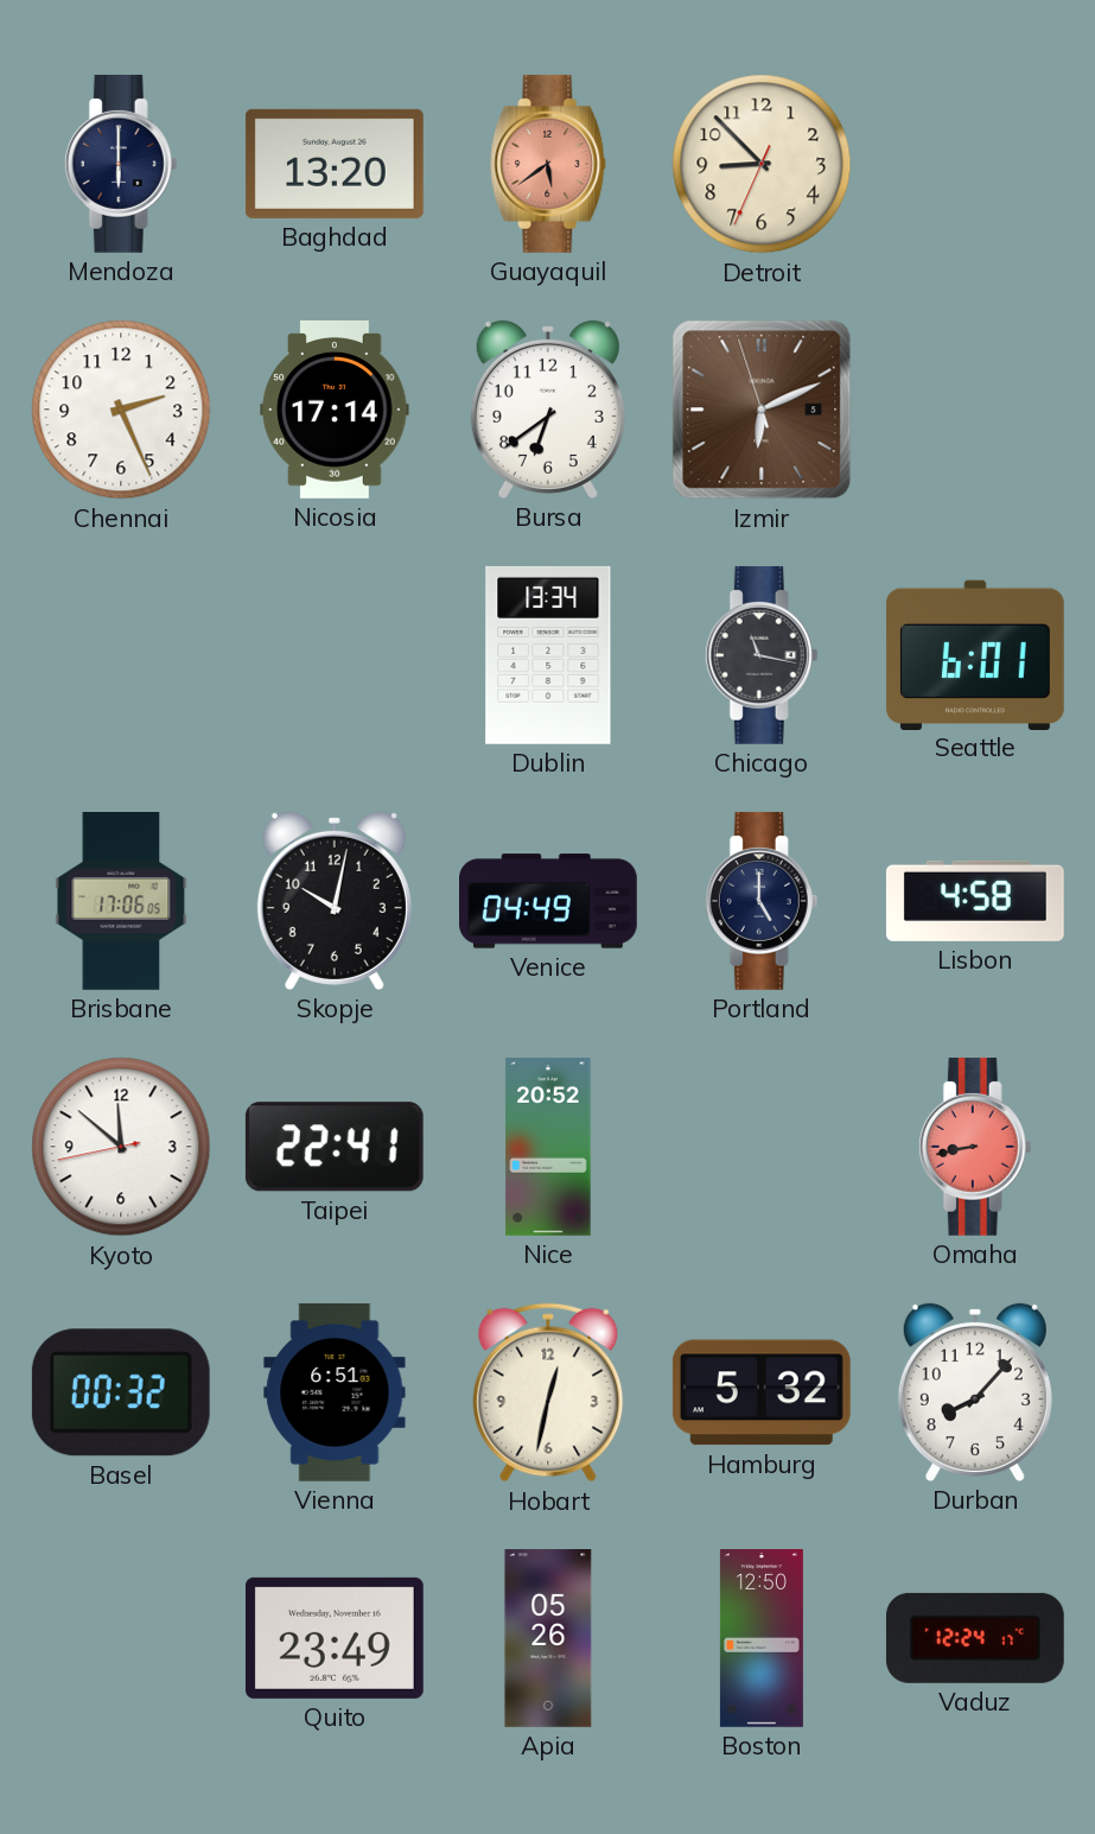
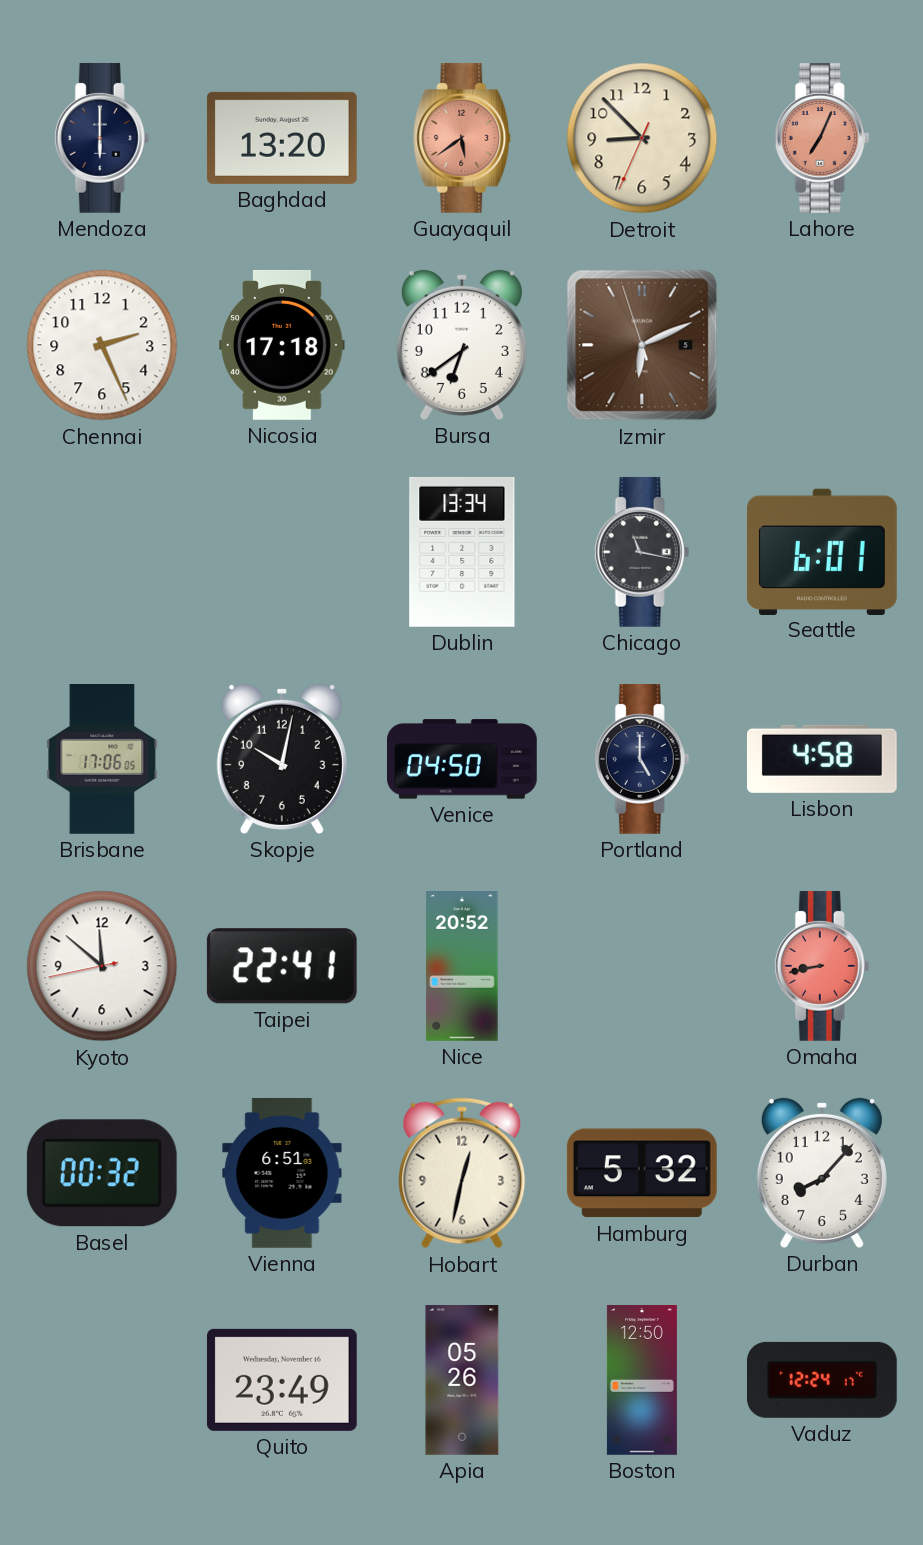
Lahore: none -> 7:04 (822, 138)
Nicosia: 17:14 -> 17:18 (282, 345)
Venice: 04:49 -> 04:50 (463, 759)
